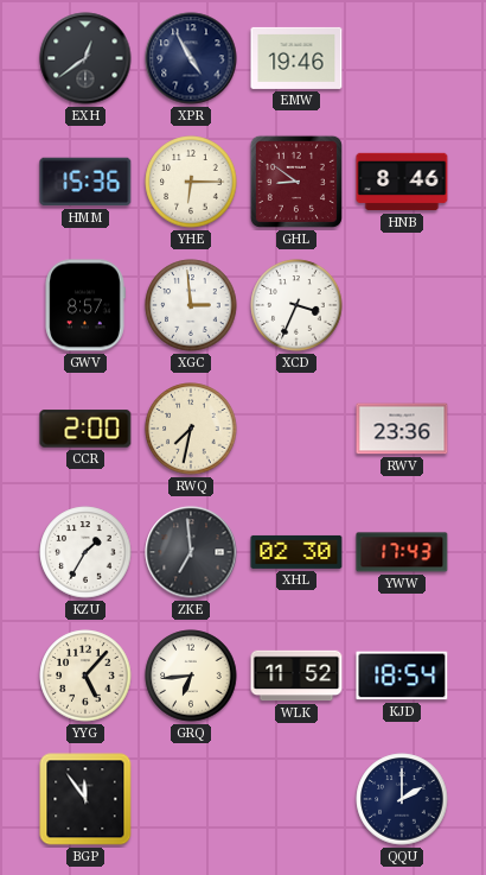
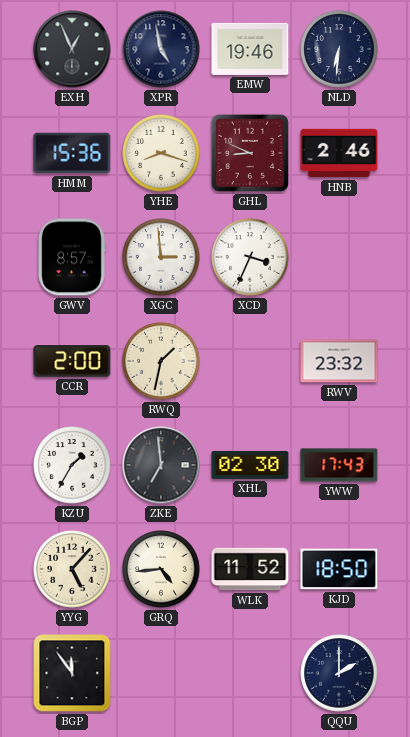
EXH: 12:39 -> 12:56 (72, 49)
XPR: 4:55 -> 4:58 (161, 49)
NLD: none -> 6:31 (339, 49)
YHE: 6:15 -> 8:18 (161, 153)
GHL: 8:51 -> 8:49 (250, 153)
HNB: 8:46 -> 2:46 (339, 153)
RWQ: 7:32 -> 1:32 (161, 361)
RWV: 23:36 -> 23:32 (339, 361)
GRQ: 6:44 -> 4:44 (161, 569)
KJD: 18:54 -> 18:50 (339, 569)
